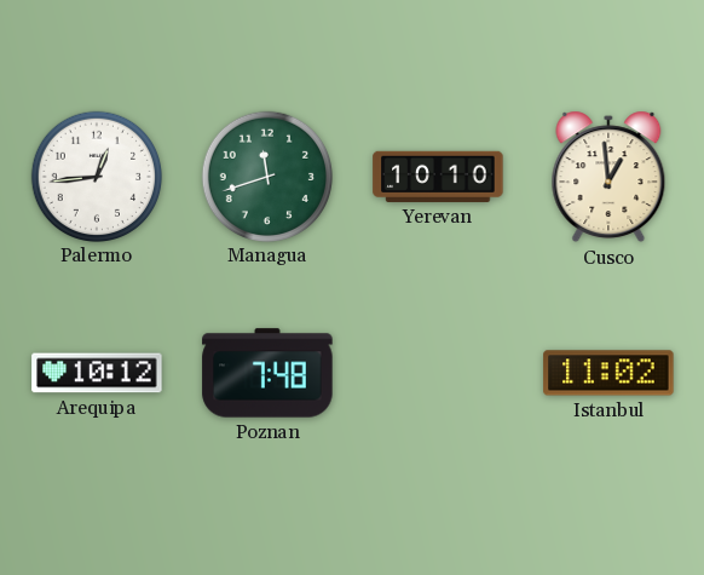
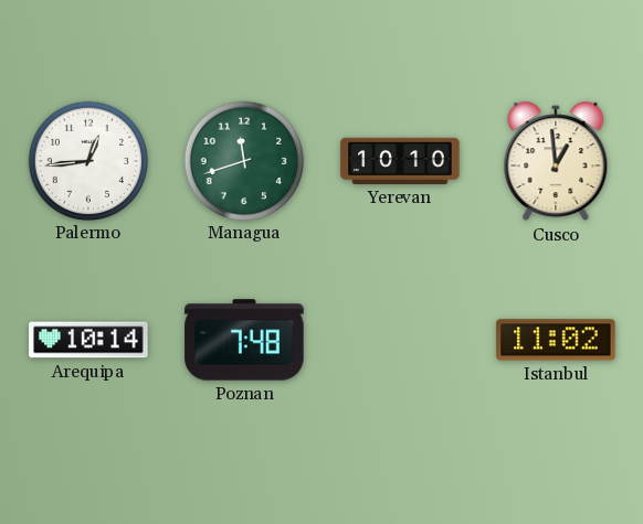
Arequipa: 10:12 -> 10:14 (88, 340)
